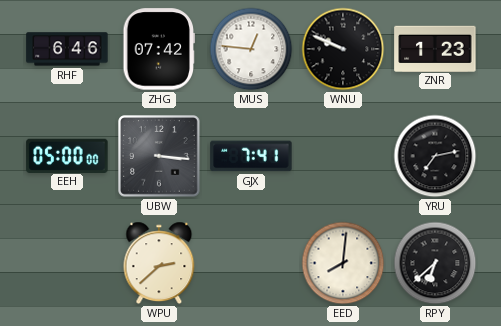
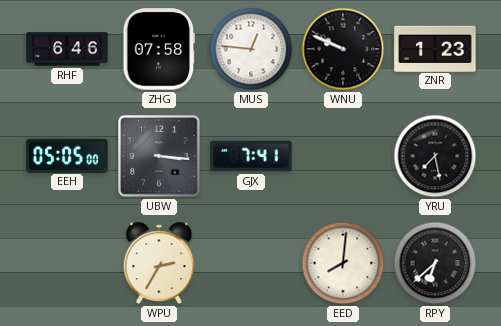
ZHG: 07:42 -> 07:58 (158, 49)
EEH: 05:00 -> 05:05 (67, 155)
YRU: 7:13 -> 7:28 (435, 156)
WPU: 2:38 -> 2:35 (159, 263)
